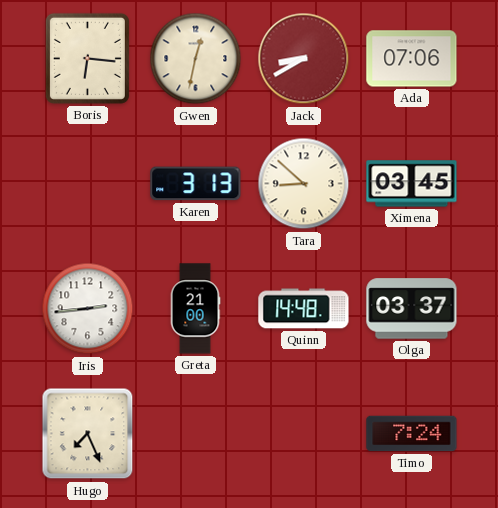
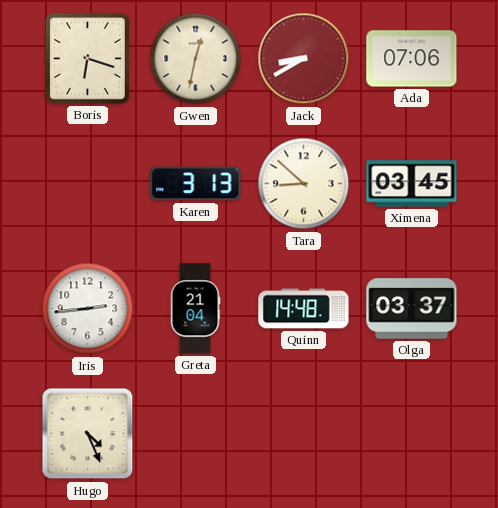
Boris: 6:16 -> 6:18 (87, 58)
Greta: 21:00 -> 21:04 (195, 309)
Hugo: 7:26 -> 4:26 (88, 434)
Timo: 7:24 -> none (412, 434)
